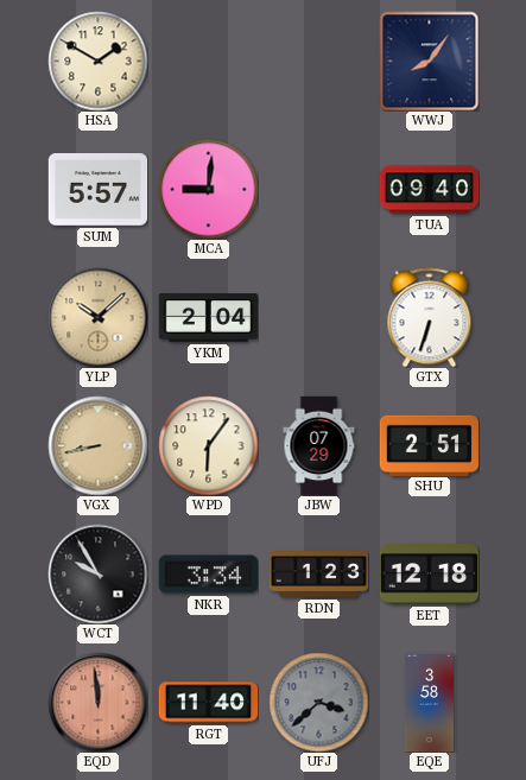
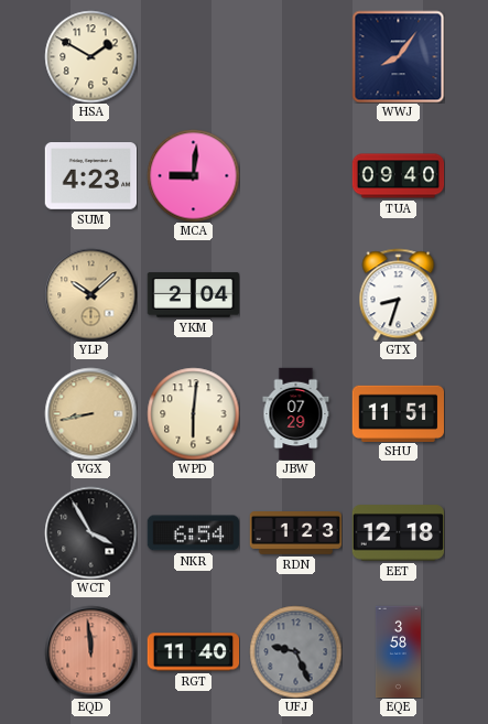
SUM: 5:57 -> 4:23 (90, 176)
GTX: 6:33 -> 8:33 (399, 294)
WPD: 6:06 -> 6:01 (193, 413)
SHU: 2:51 -> 11:51 (398, 413)
WCT: 9:55 -> 3:55 (90, 532)
NKR: 3:34 -> 6:54 (193, 533)
UFJ: 3:38 -> 9:26 (295, 651)
